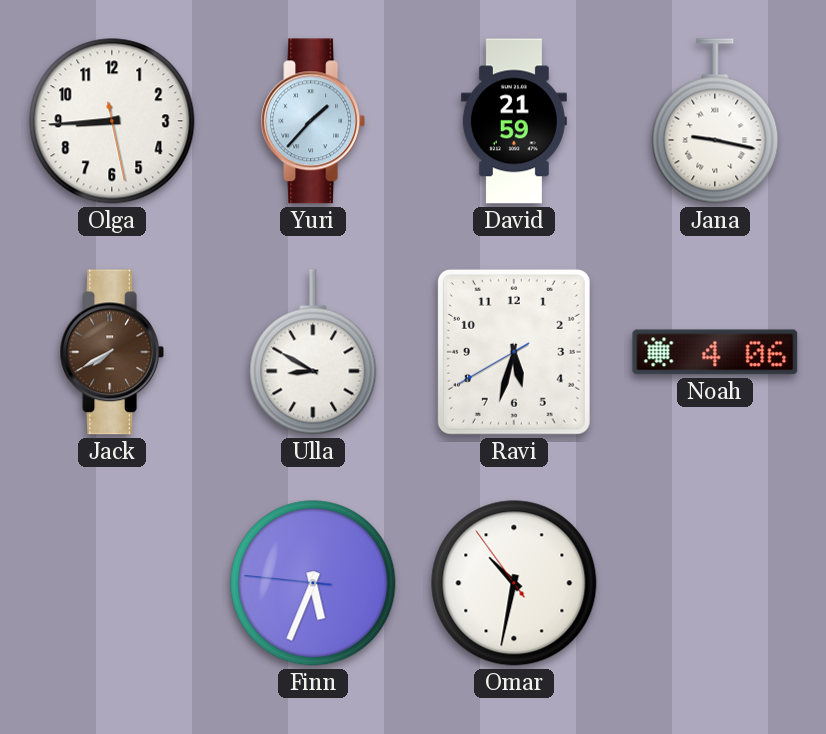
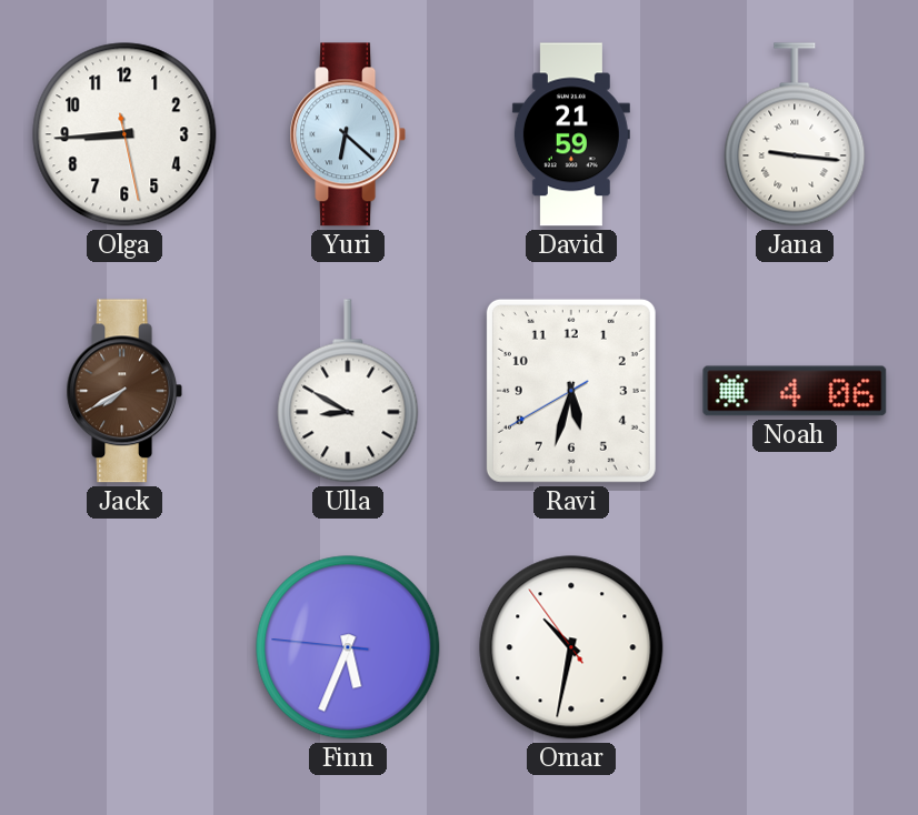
Yuri: 1:37 -> 6:22 (347, 134)
Jana: 9:17 -> 9:16 (795, 134)
